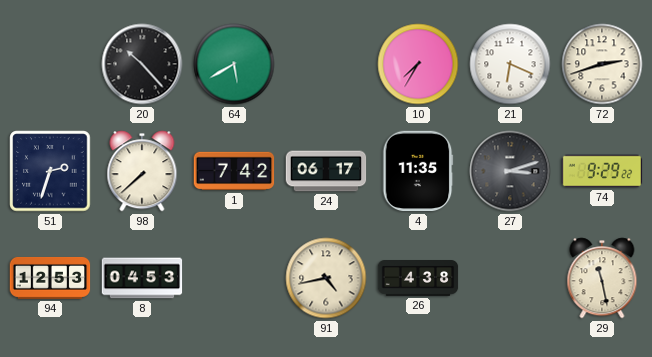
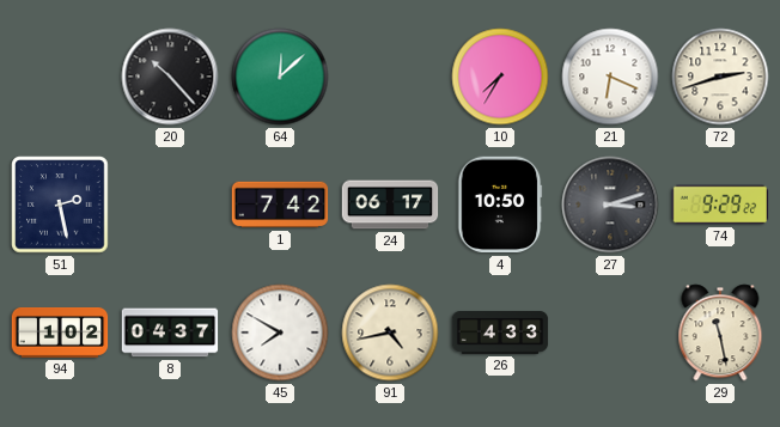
64: 5:40 -> 12:08 (280, 77)
51: 2:33 -> 2:28 (60, 205)
98: 7:38 -> none (142, 171)
4: 11:35 -> 10:50 (500, 205)
94: 12:53 -> 1:02 (60, 333)
8: 04:53 -> 04:37 (170, 333)
45: none -> 7:50 (280, 333)
26: 4:38 -> 4:33 (500, 334)
